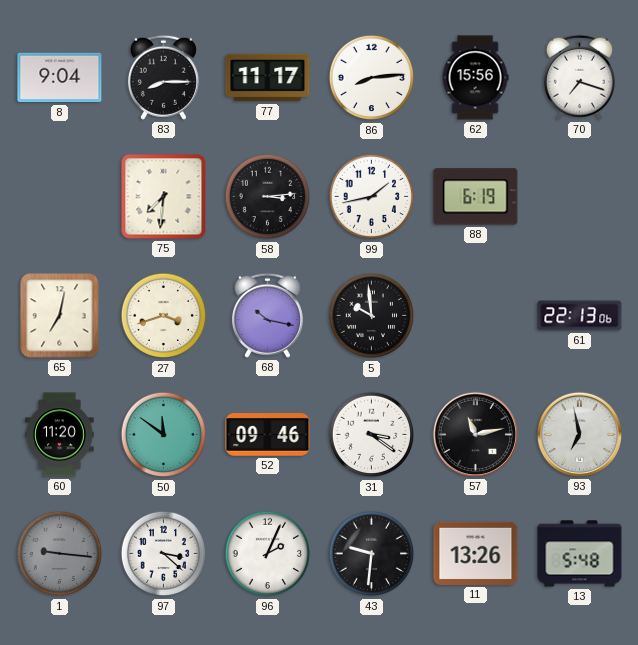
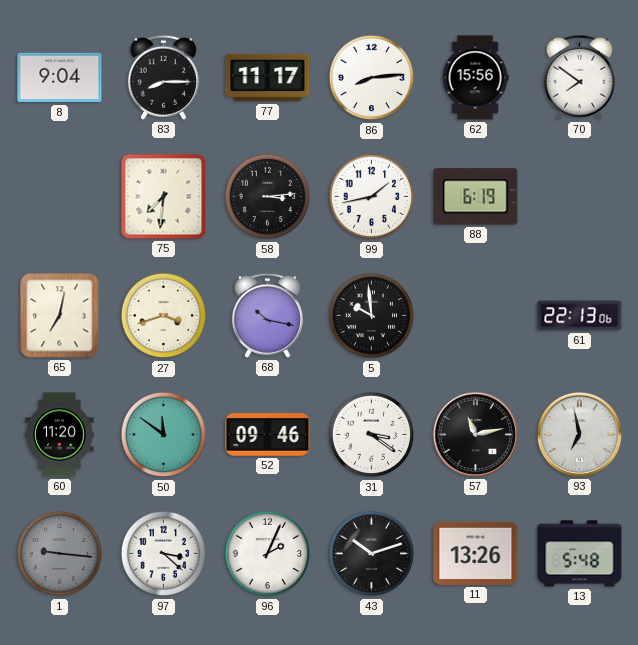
70: 7:18 -> 7:51 (579, 77)
43: 9:31 -> 10:12 (372, 554)
